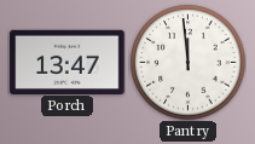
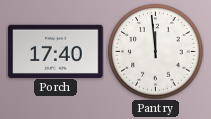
Porch: 13:47 -> 17:40 (56, 51)
